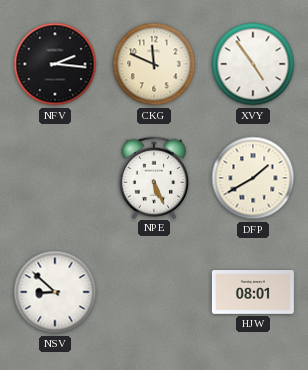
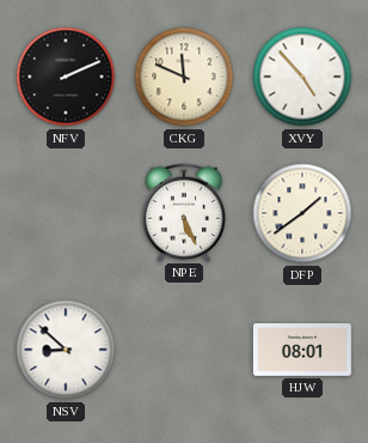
NFV: 2:16 -> 2:11 (66, 77)
XVY: 4:54 -> 4:53 (302, 77)
DFP: 1:40 -> 1:39 (302, 213)
